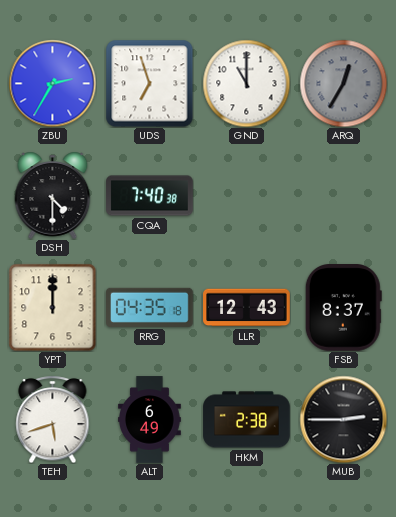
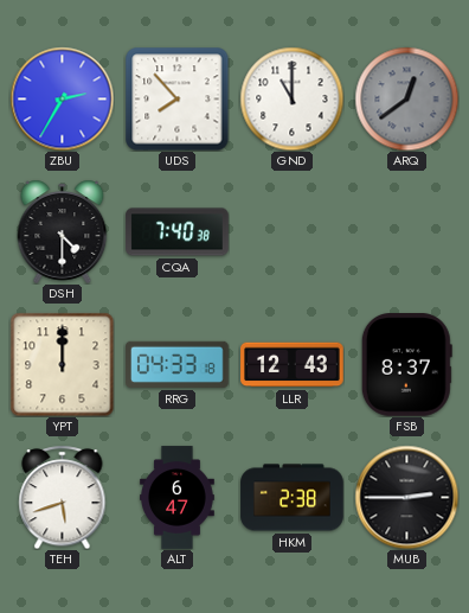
UDS: 6:57 -> 7:53 (176, 98)
ARQ: 12:35 -> 12:39 (406, 98)
RRG: 04:35 -> 04:33 (178, 364)
ALT: 6:49 -> 6:47 (178, 498)
